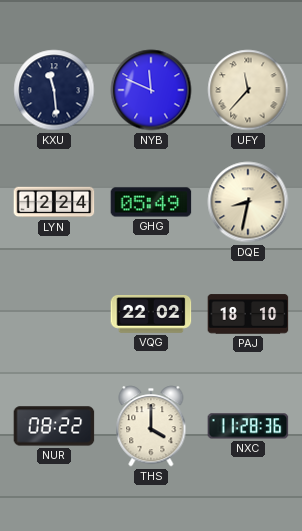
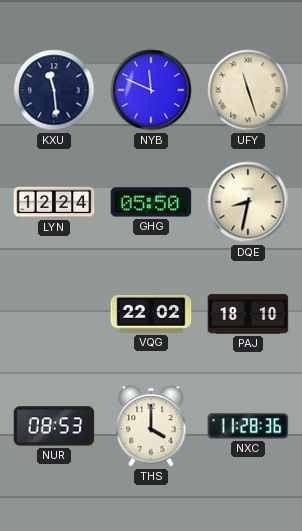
UFY: 11:37 -> 11:27 (248, 90)
GHG: 05:49 -> 05:50 (151, 202)
NUR: 08:22 -> 08:53 (54, 426)
